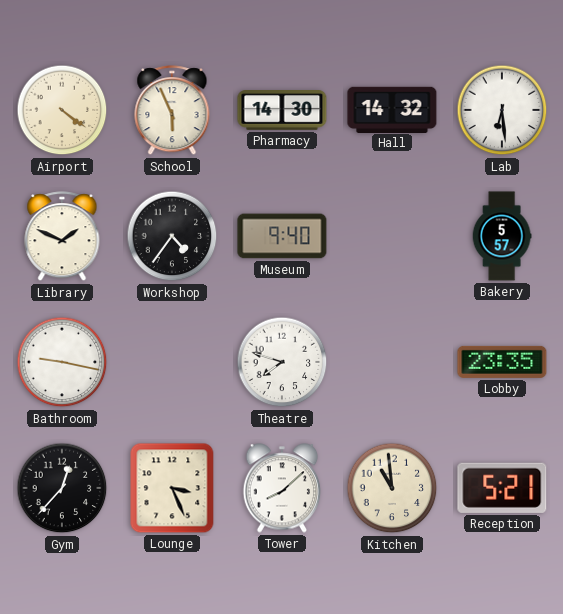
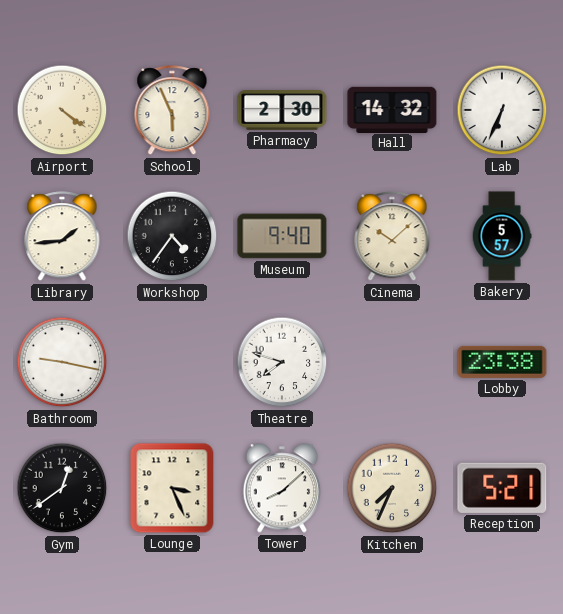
Pharmacy: 14:30 -> 2:30 (282, 111)
Lab: 6:29 -> 6:34 (502, 110)
Library: 1:49 -> 1:44 (62, 237)
Cinema: none -> 10:08 (392, 237)
Lobby: 23:35 -> 23:38 (502, 362)
Gym: 12:37 -> 12:39 (62, 488)
Kitchen: 10:59 -> 7:34 (392, 488)
